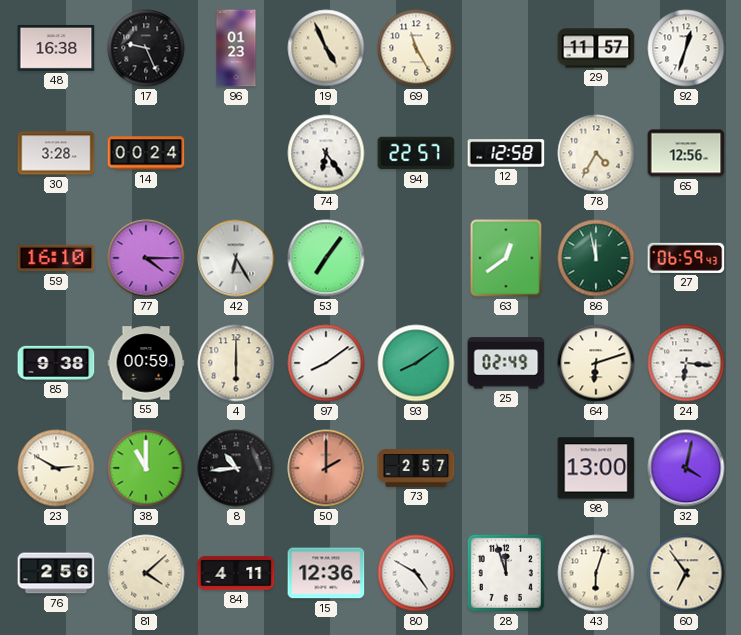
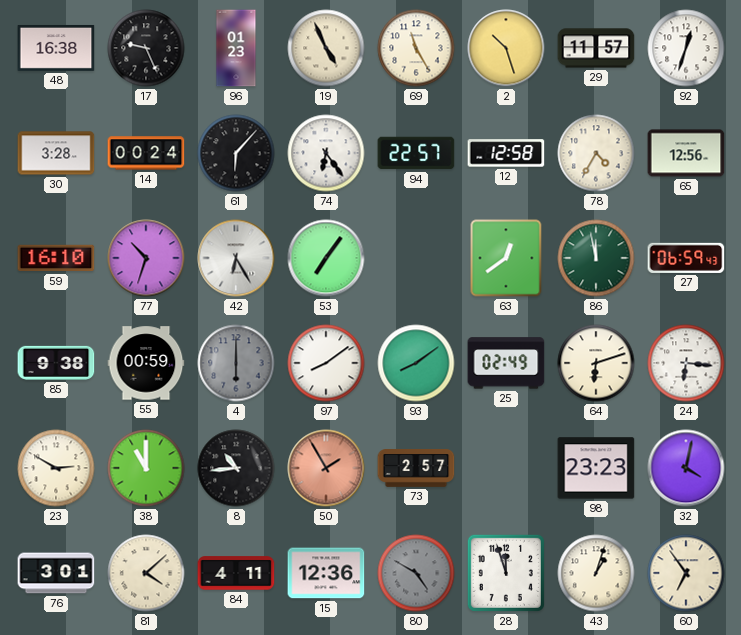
2: none -> 10:27 (506, 48)
61: none -> 6:07 (236, 153)
77: 4:15 -> 10:33 (146, 258)
4 dial: cream -> grey (236, 363)
50: 2:00 -> 1:55 (326, 468)
98: 13:00 -> 23:23 (596, 468)
76: 2:56 -> 3:01 (56, 573)
80 dial: white -> grey (416, 573)
43: 6:03 -> 1:03 (596, 573)
